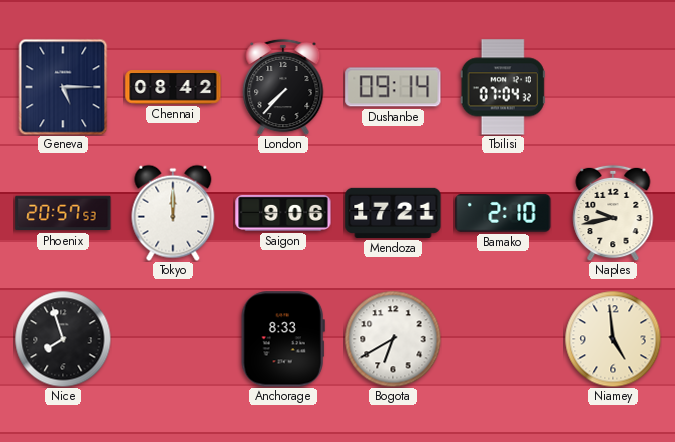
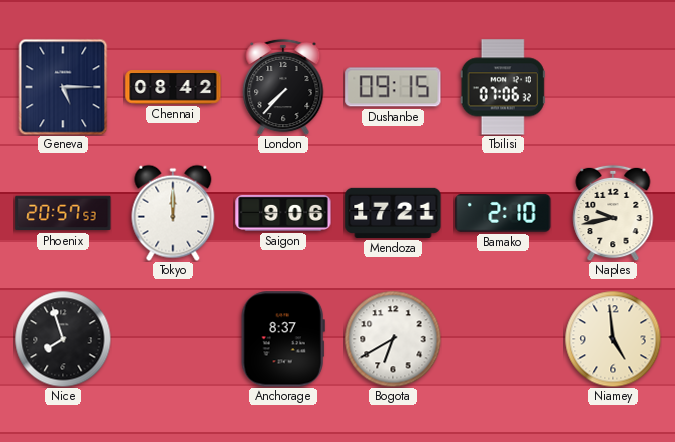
Dushanbe: 09:14 -> 09:15 (393, 87)
Tbilisi: 07:04 -> 07:06 (503, 87)
Anchorage: 8:33 -> 8:37 (283, 339)
